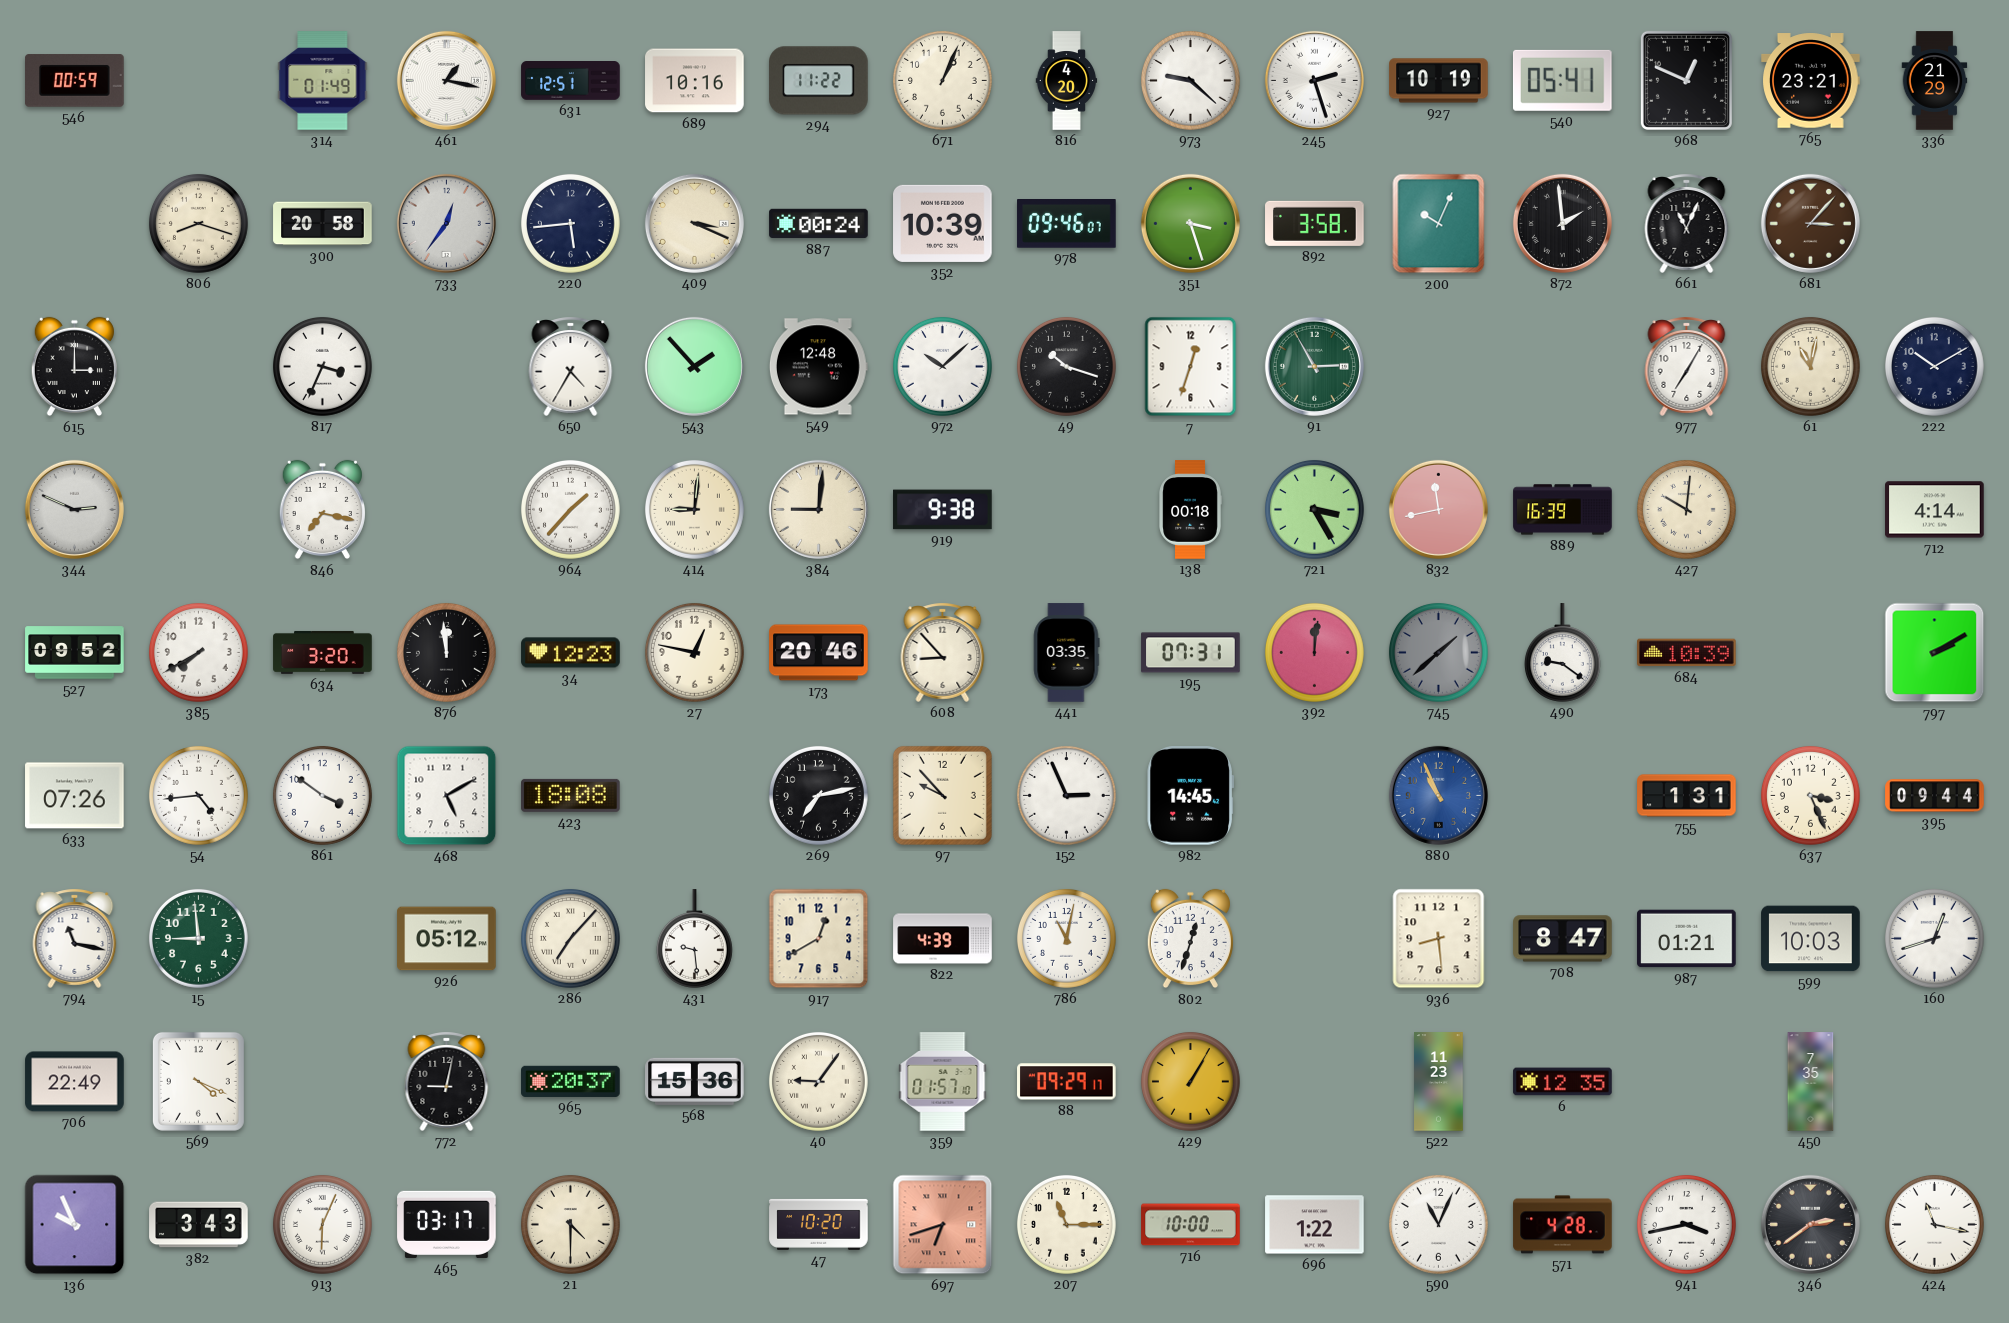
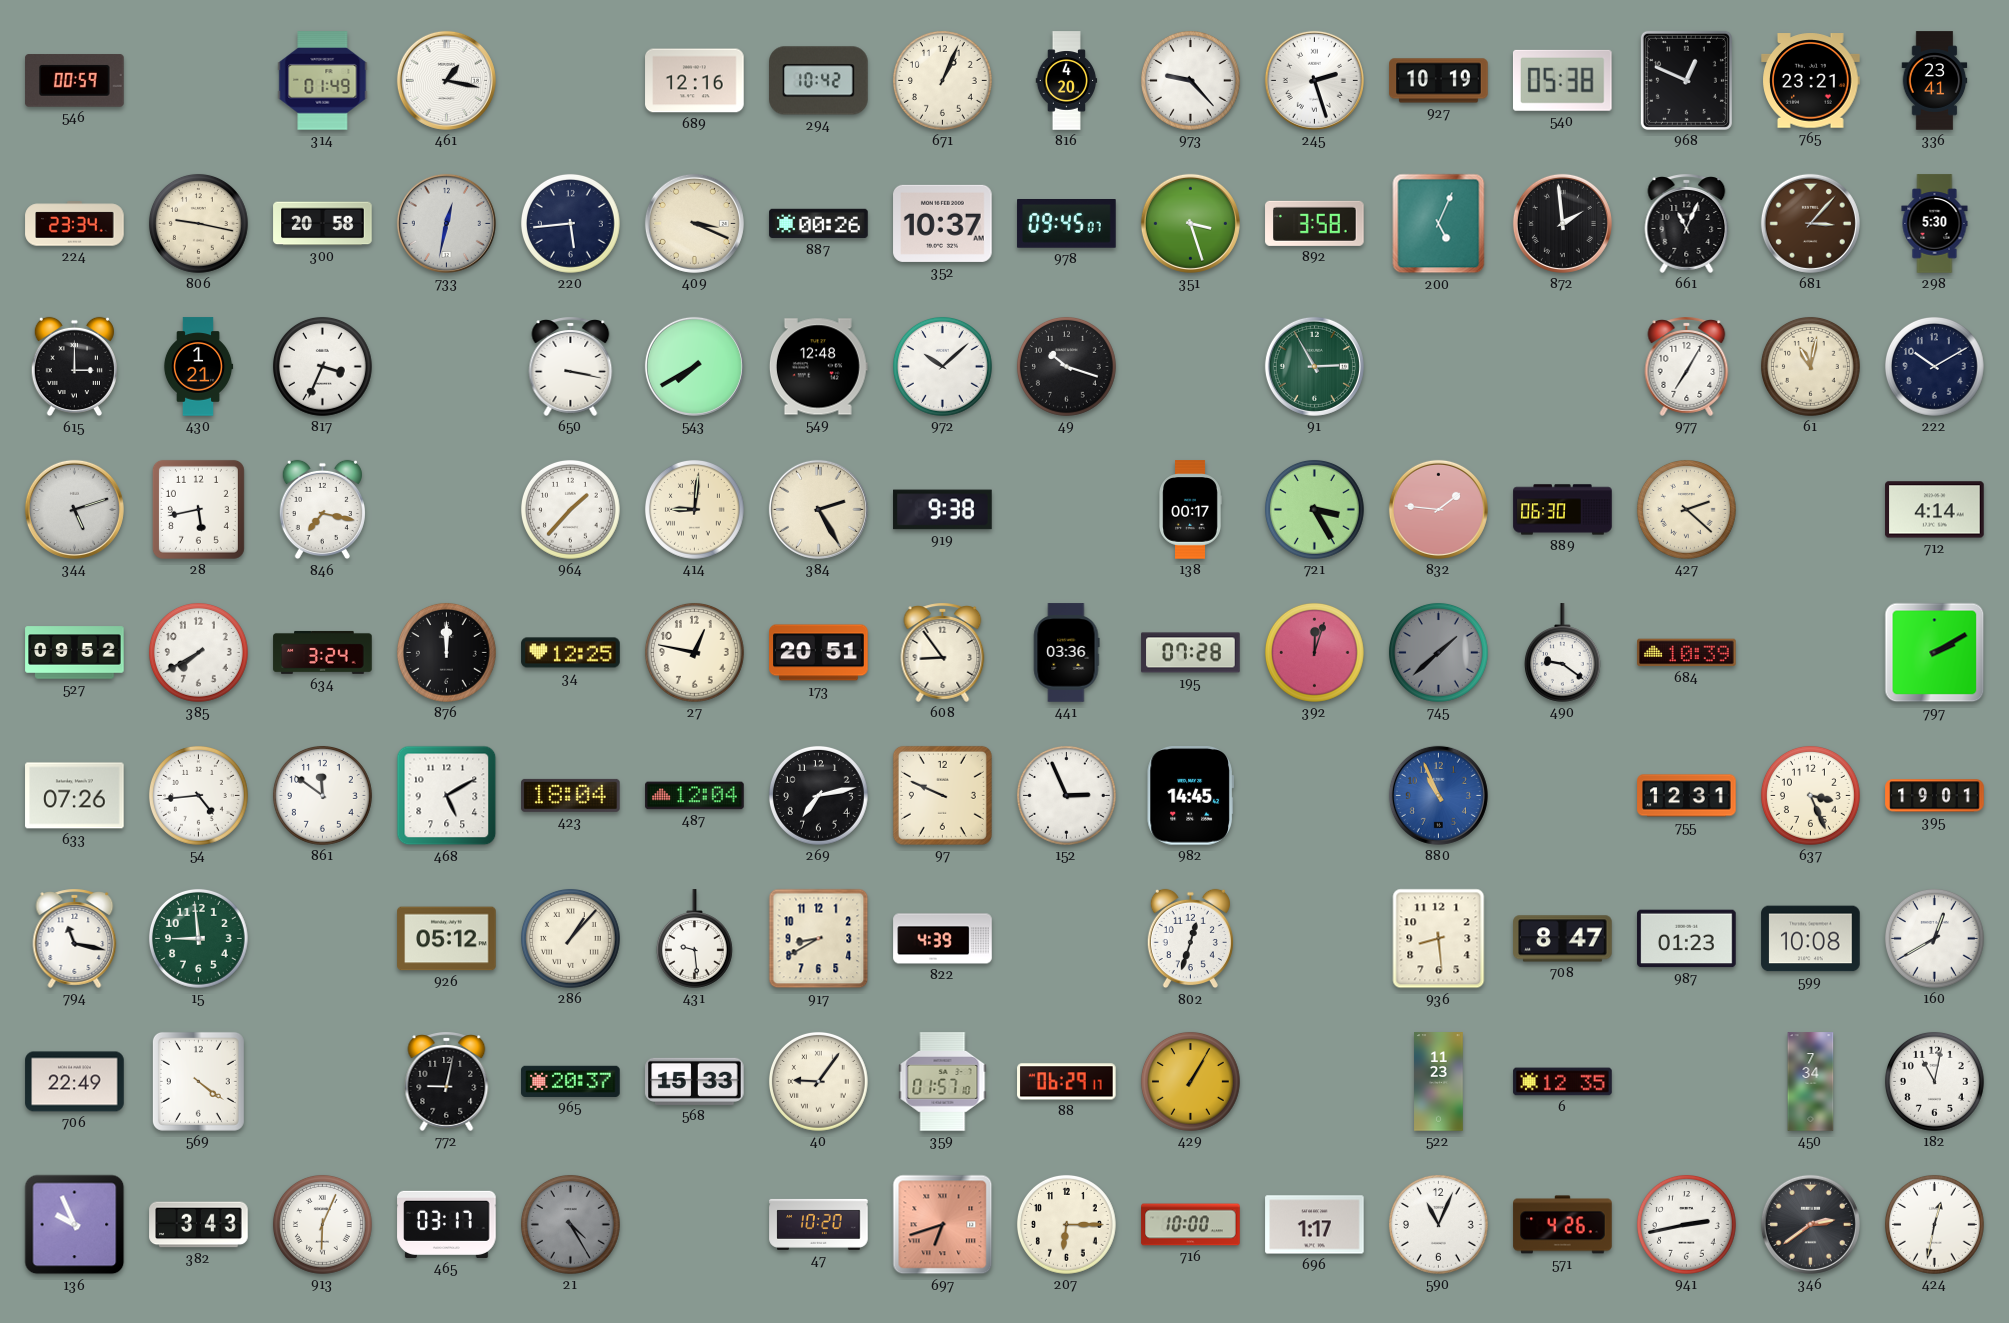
631: 12:51 -> none (571, 81)
689: 10:16 -> 12:16 (695, 81)
294: 11:22 -> 10:42 (819, 81)
973: 9:22 -> 9:23 (1190, 80)
540: 05:41 -> 05:38 (1562, 80)
336: 21:29 -> 23:41 (1935, 81)
224: none -> 23:34 (75, 224)
806: 8:18 -> 9:17 (198, 223)
733: 12:36 -> 12:32 (446, 223)
887: 00:24 -> 00:26 (819, 224)
352: 10:39 -> 10:37 (943, 223)
978: 09:46 -> 09:45 (1067, 224)
200: 10:04 -> 5:04 (1439, 224)
298: none -> 5:30 (1935, 224)
430: none -> 1:21 (198, 367)
650: 4:35 -> 3:17 (571, 366)
543: 1:53 -> 7:40 (694, 366)
7: 12:33 -> none (1191, 367)
344: 2:49 -> 5:12 (74, 509)
28: none -> 5:43 (198, 509)
384: 9:01 -> 2:25 (818, 509)
138: 00:18 -> 00:17 (1190, 510)
832: 11:43 -> 1:46 (1438, 509)
889: 16:39 -> 06:30 (1563, 510)
427: 10:01 -> 2:22 (1686, 509)
634: 3:20 -> 3:24 (323, 652)
876: 11:59 -> 12:00 (446, 652)
34: 12:23 -> 12:25 (571, 653)
173: 20:46 -> 20:51 (819, 653)
608: 8:53 -> 8:54 (943, 652)
441: 03:35 -> 03:36 (1066, 653)
195: 07:31 -> 07:28 (1191, 653)
392: 12:01 -> 12:03 (1314, 652)
861: 3:51 -> 11:51 (322, 795)
423: 18:08 -> 18:04 (571, 795)
487: none -> 12:04 (695, 796)
97: 9:53 -> 9:49 (942, 795)
755: 1:31 -> 12:31 (1687, 796)
395: 09:44 -> 19:01 (1935, 796)
286: 7:07 -> 1:07 (570, 938)
917: 12:40 -> 8:40 (819, 939)
786: 11:02 -> none (1066, 938)
987: 01:21 -> 01:23 (1687, 939)
599: 10:03 -> 10:08 (1811, 939)
160: 12:42 -> 12:40 (1934, 938)
569: 4:19 -> 4:21 (198, 1081)
568: 15:36 -> 15:33 (695, 1081)
88: 09:29 -> 06:29 (1067, 1082)
450: 7:35 -> 7:34 (1811, 1082)
182: none -> 11:02 (1934, 1081)
21: 4:30 -> 4:25 (570, 1224)
21 dial: cream -> grey (570, 1224)
207: 11:15 -> 6:15 (1066, 1224)
696: 1:22 -> 1:17 (1315, 1225)
571: 4:28 -> 4:26 (1563, 1225)
941: 3:43 -> 2:43 (1686, 1224)
424: 11:17 -> 12:32 (1934, 1224)
